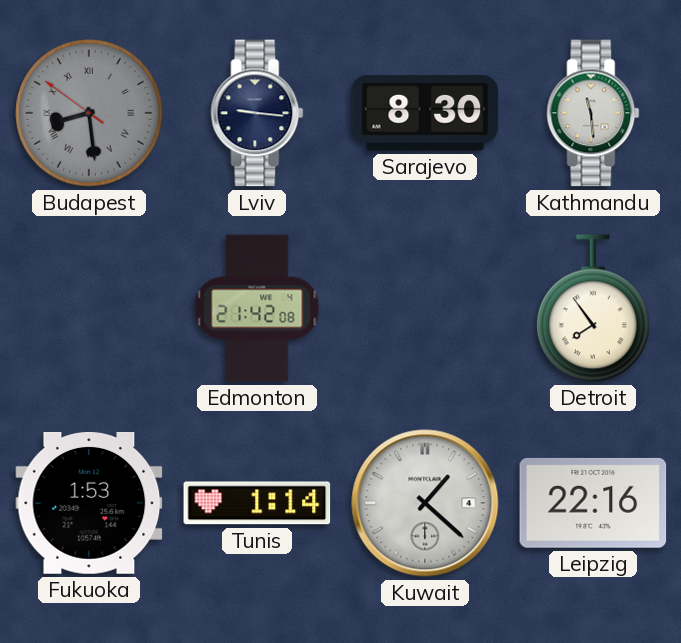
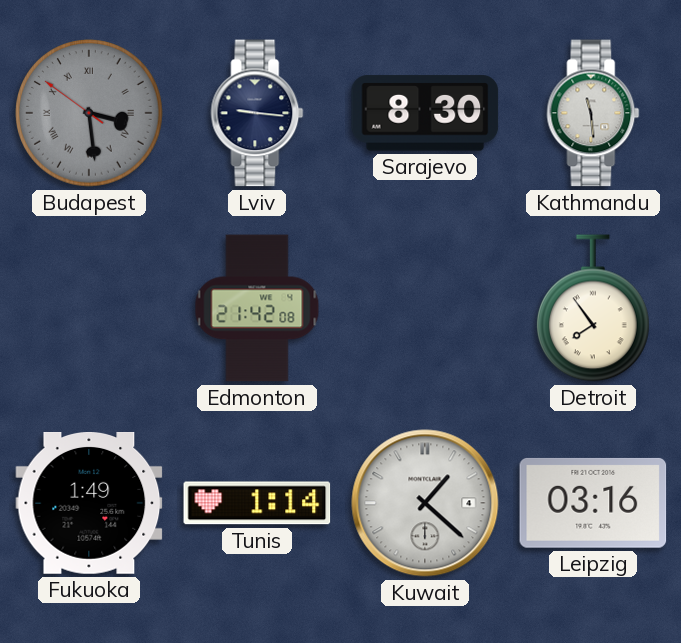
Budapest: 8:28 -> 3:28 (90, 114)
Fukuoka: 1:53 -> 1:49 (89, 504)
Leipzig: 22:16 -> 03:16 (593, 503)
